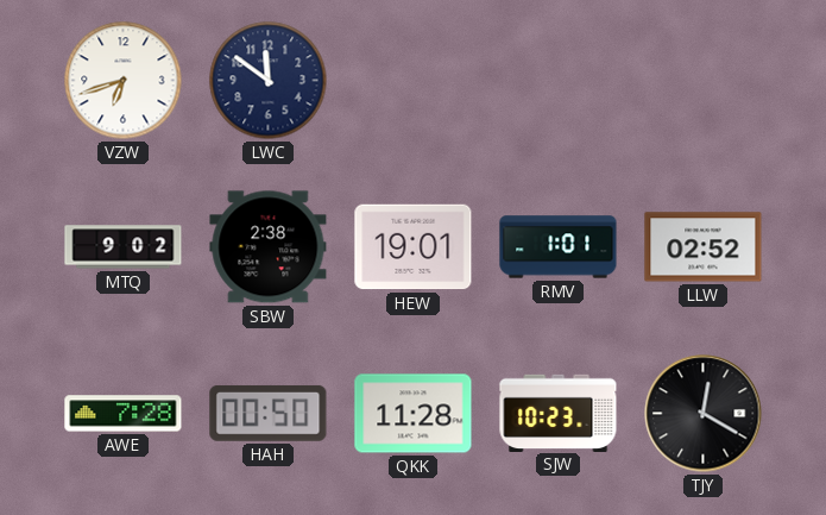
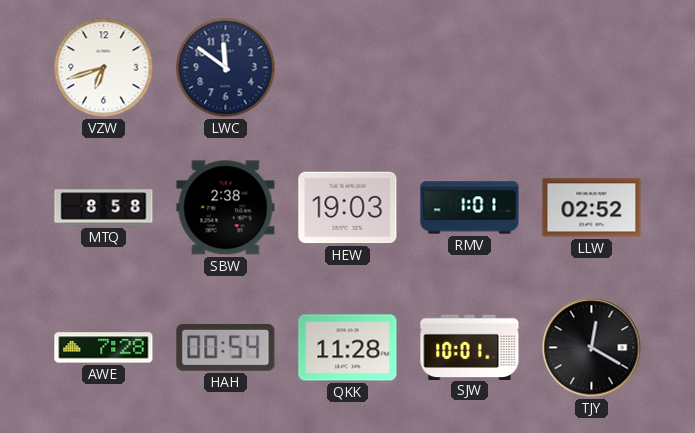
MTQ: 9:02 -> 8:58 (104, 208)
HEW: 19:01 -> 19:03 (348, 208)
HAH: 00:50 -> 00:54 (226, 347)
SJW: 10:23 -> 10:01 (470, 347)
